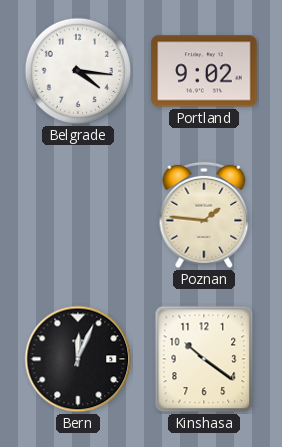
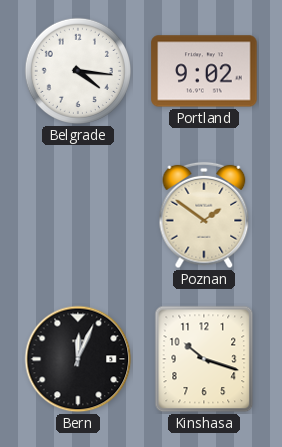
Poznan: 1:46 -> 1:51 (204, 215)
Kinshasa: 10:21 -> 10:18 (204, 359)
